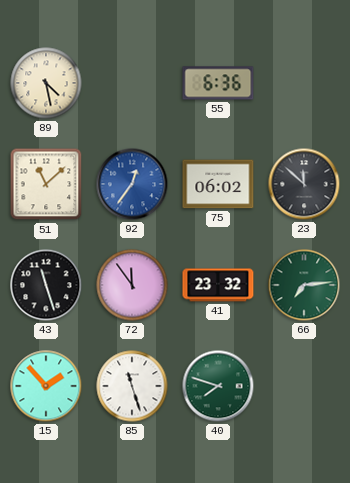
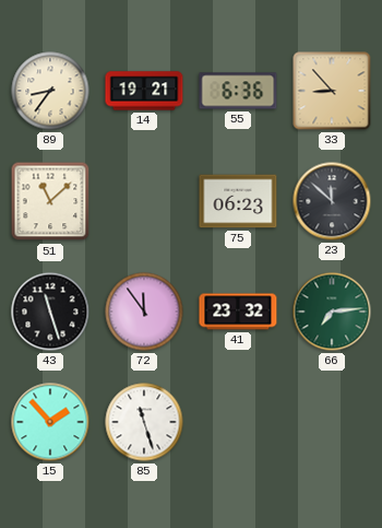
89: 4:28 -> 8:36 (50, 91)
14: none -> 19:21 (144, 91)
33: none -> 8:53 (332, 91)
92: 12:36 -> none (132, 184)
75: 06:02 -> 06:23 (238, 201)
40: 7:48 -> none (218, 386)
